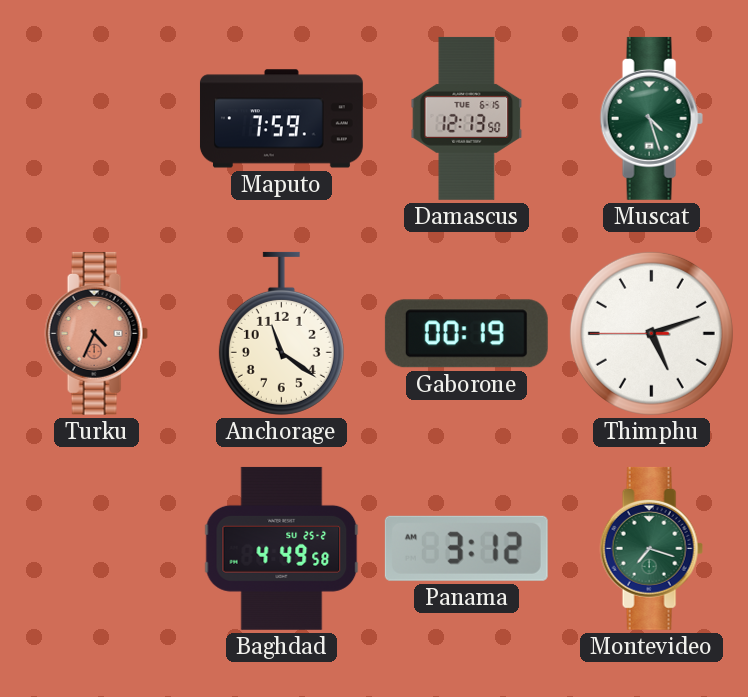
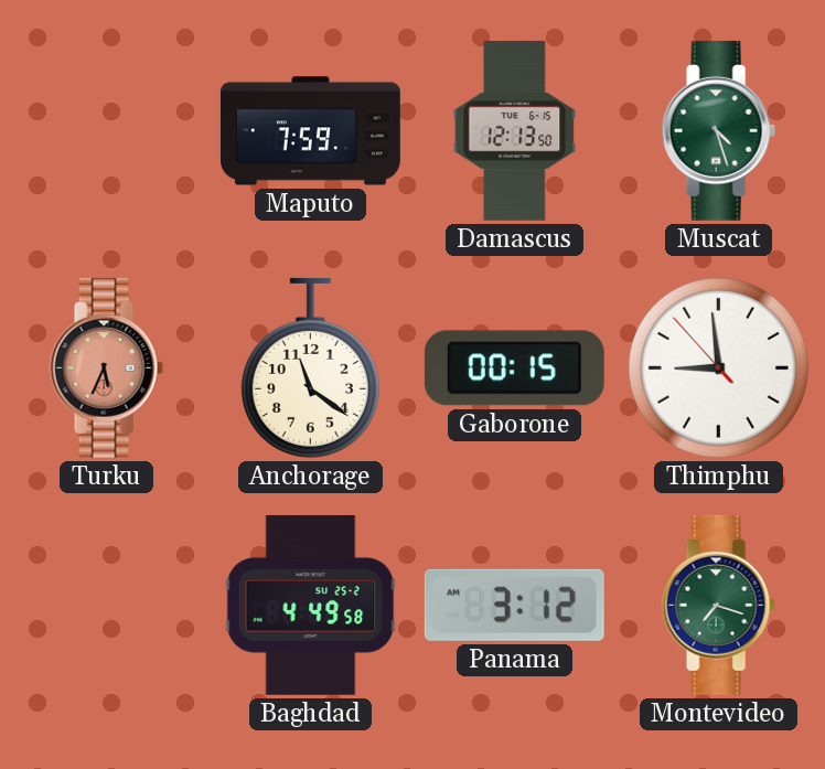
Turku: 4:34 -> 5:34 (106, 367)
Gaborone: 00:19 -> 00:15 (514, 369)
Thimphu: 5:11 -> 8:58 (718, 367)
